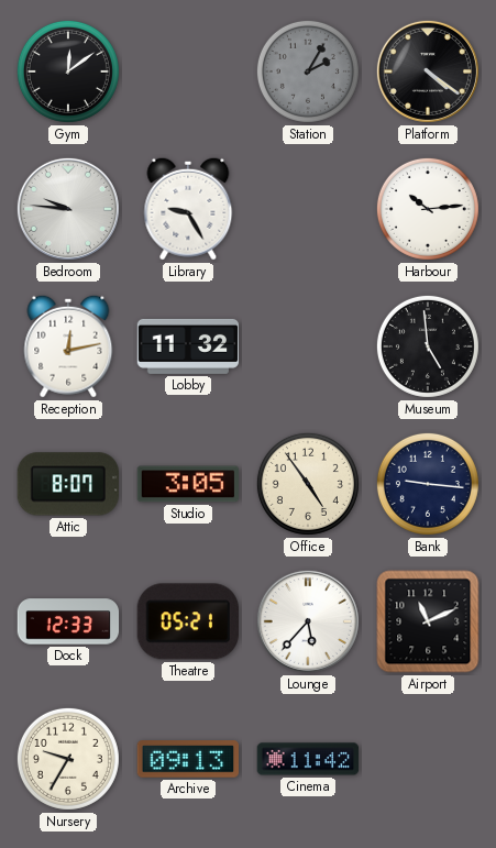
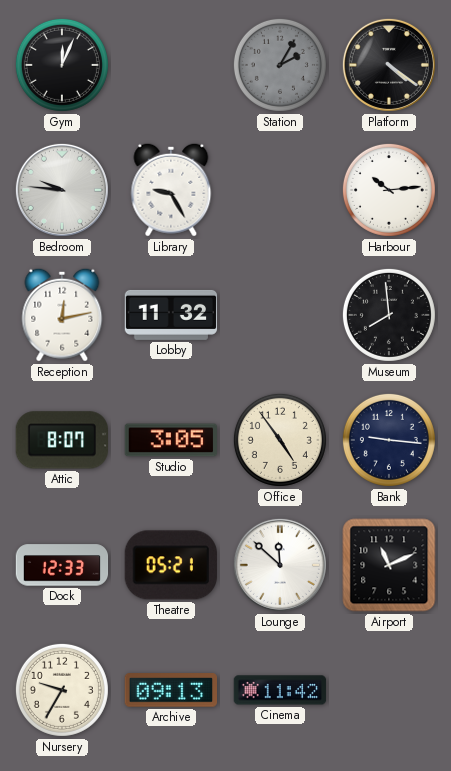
Gym: 12:09 -> 12:04 (62, 65)
Museum: 4:59 -> 7:59 (389, 315)
Lounge: 5:37 -> 11:52 (280, 565)
